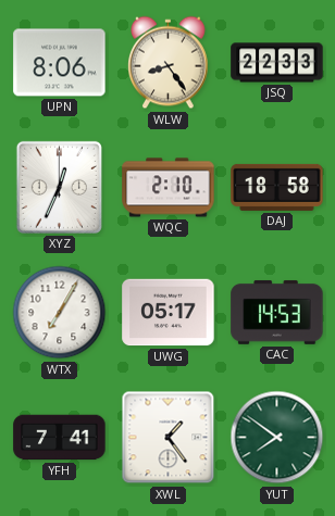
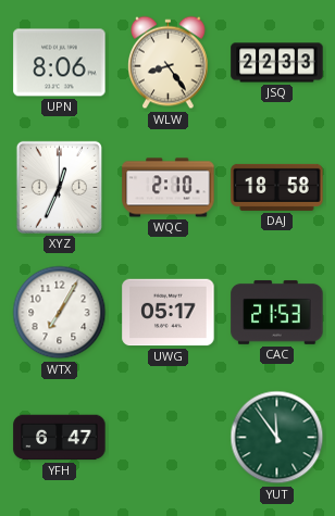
CAC: 14:53 -> 21:53 (277, 312)
YFH: 7:41 -> 6:47 (60, 438)
XWL: 1:24 -> none (169, 438)
YUT: 7:51 -> 11:54 (277, 438)
